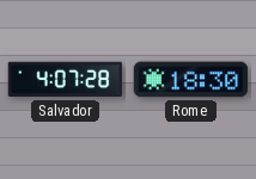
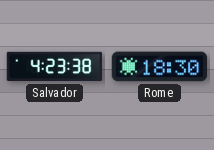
Salvador: 4:07 -> 4:23 (55, 67)
